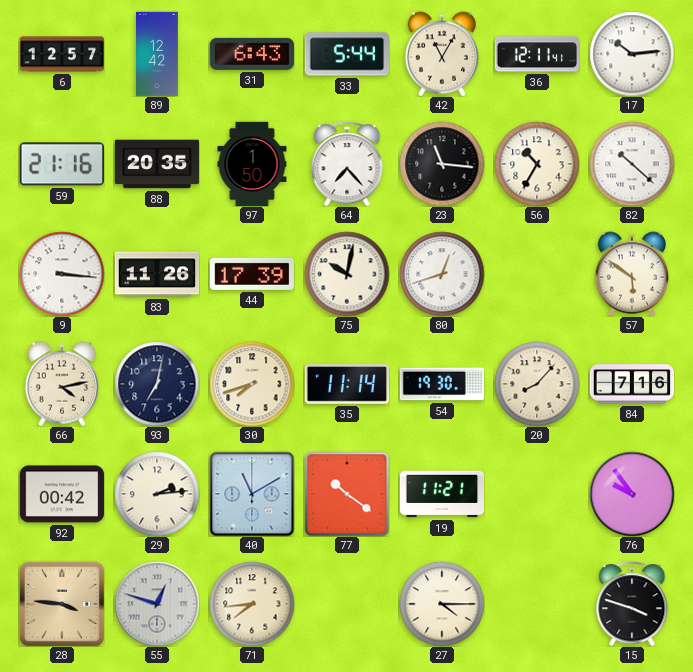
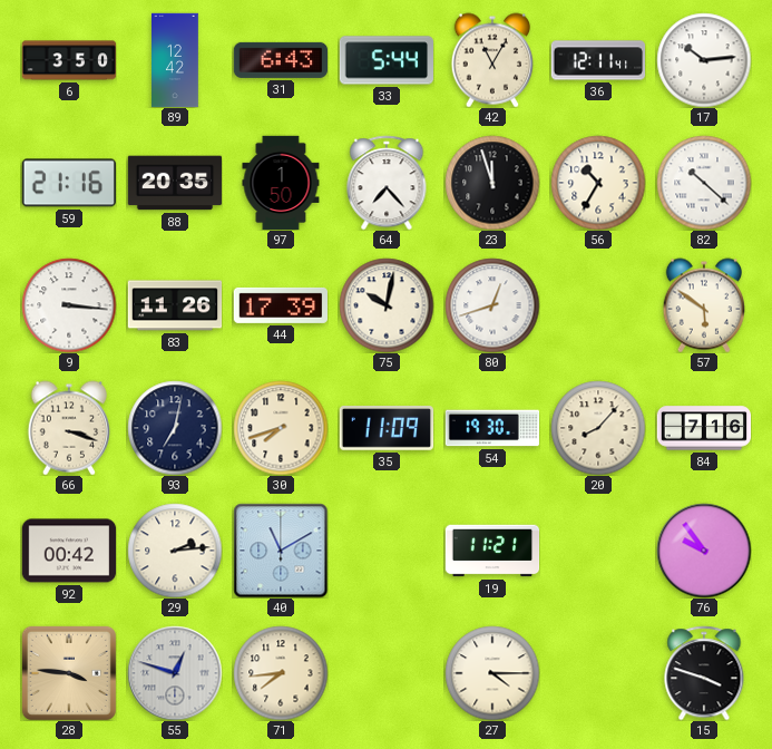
6: 12:57 -> 3:50 (69, 60)
23: 11:16 -> 11:57 (492, 183)
66: 4:13 -> 3:18 (68, 428)
35: 11:14 -> 11:09 (387, 428)
77: 10:21 -> none (347, 494)
